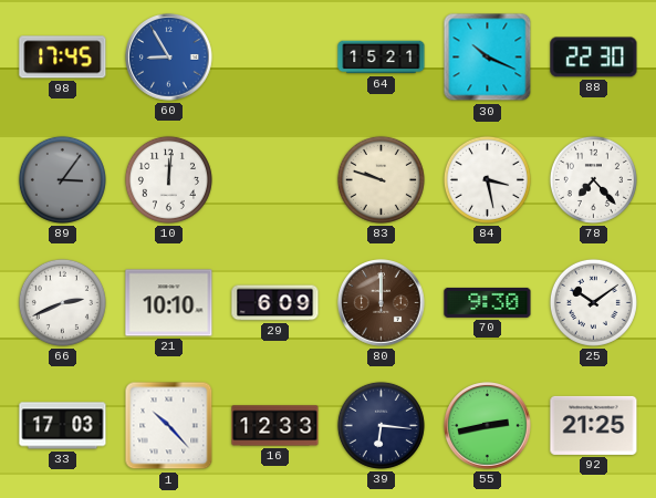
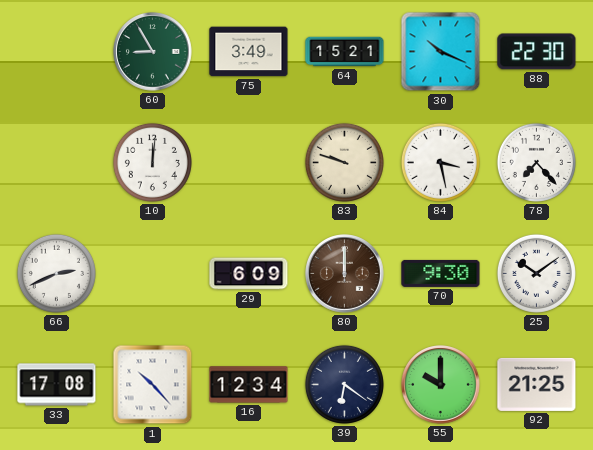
98: 17:45 -> none (63, 58)
60 dial: blue -> green (153, 52)
75: none -> 3:49 (249, 52)
89: 3:06 -> none (62, 179)
21: 10:10 -> none (169, 303)
33: 17:03 -> 17:08 (57, 385)
16: 12:33 -> 12:34 (249, 385)
39: 6:16 -> 6:21 (344, 384)
55: 2:43 -> 10:00 (441, 385)
